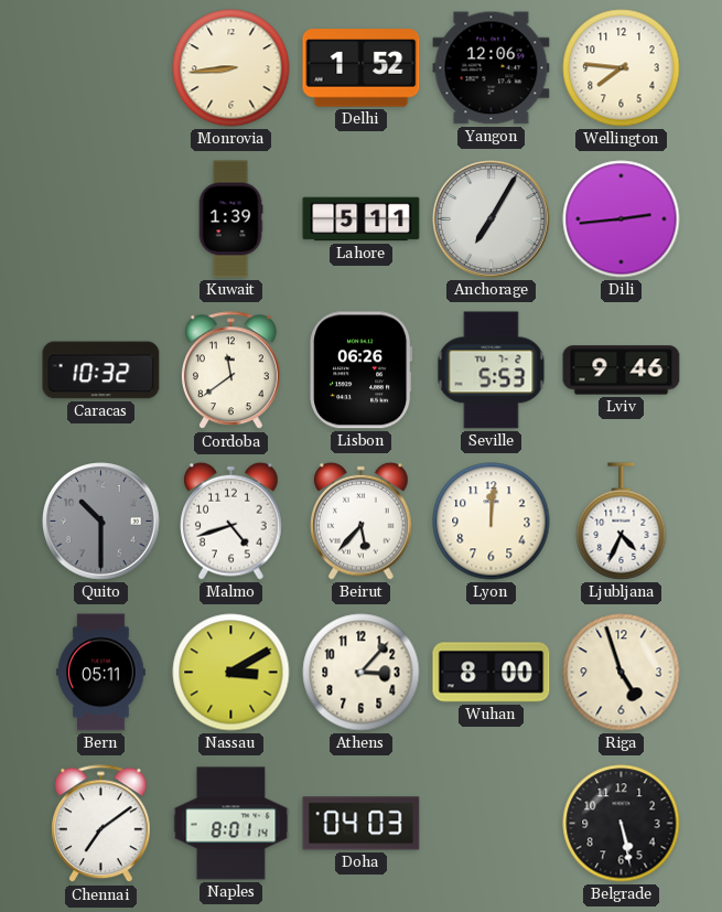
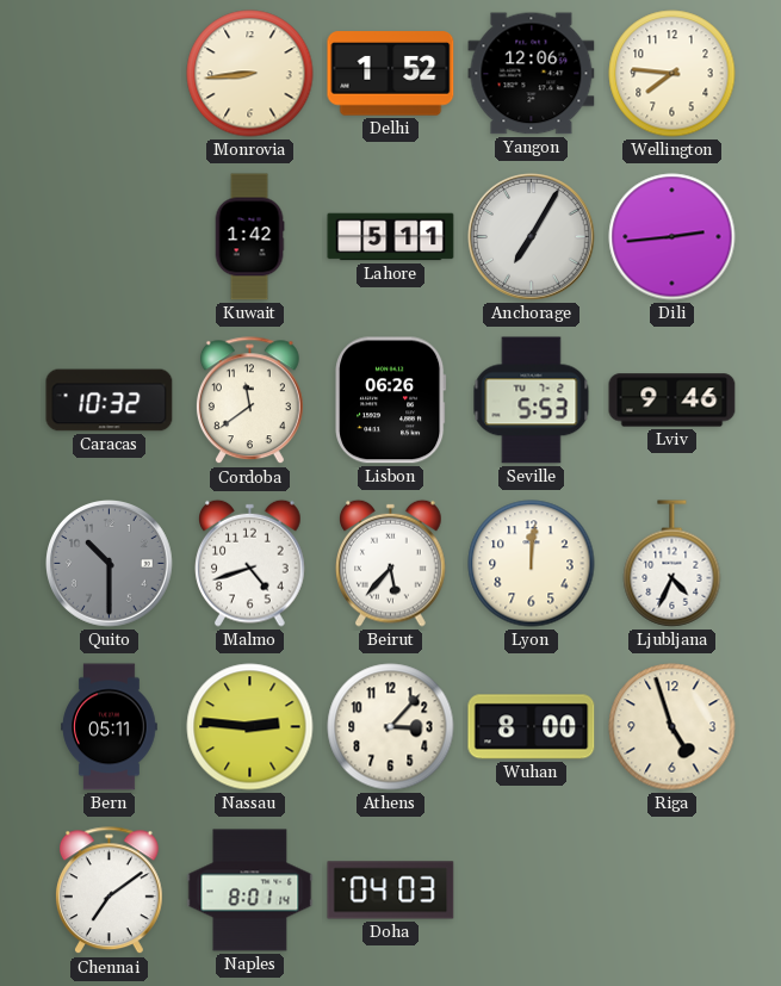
Kuwait: 1:39 -> 1:42 (249, 237)
Nassau: 3:10 -> 2:46 (250, 727)
Belgrade: 5:28 -> none (622, 824)
